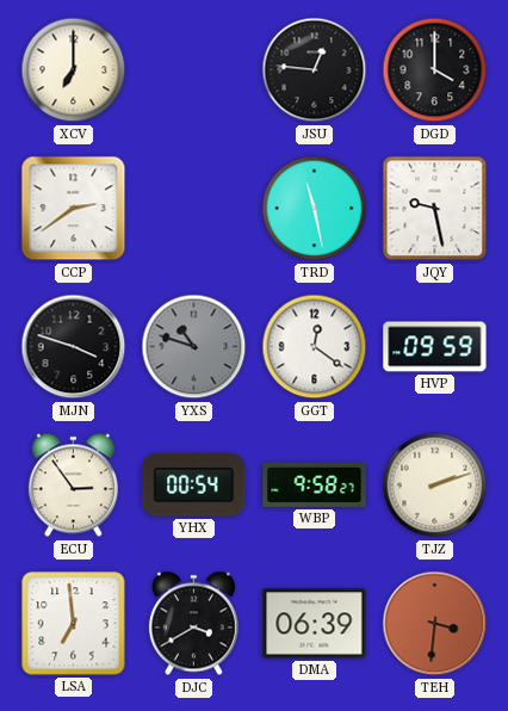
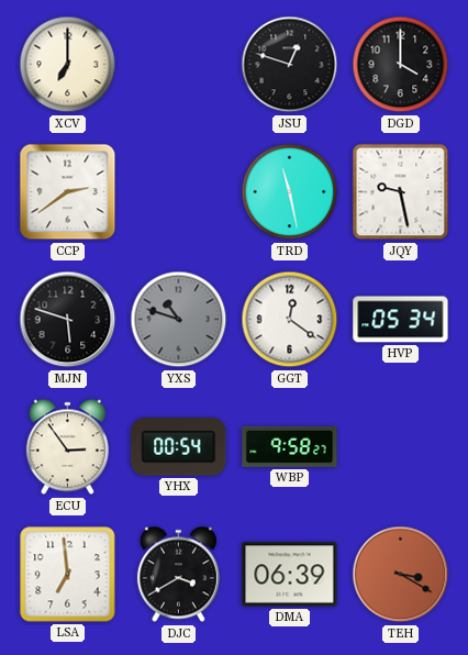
JSU: 12:46 -> 12:48 (290, 65)
MJN: 3:48 -> 5:48 (68, 320)
HVP: 09:59 -> 05:34 (401, 320)
TJZ: 2:12 -> none (435, 486)
TEH: 3:31 -> 3:20 (401, 575)
